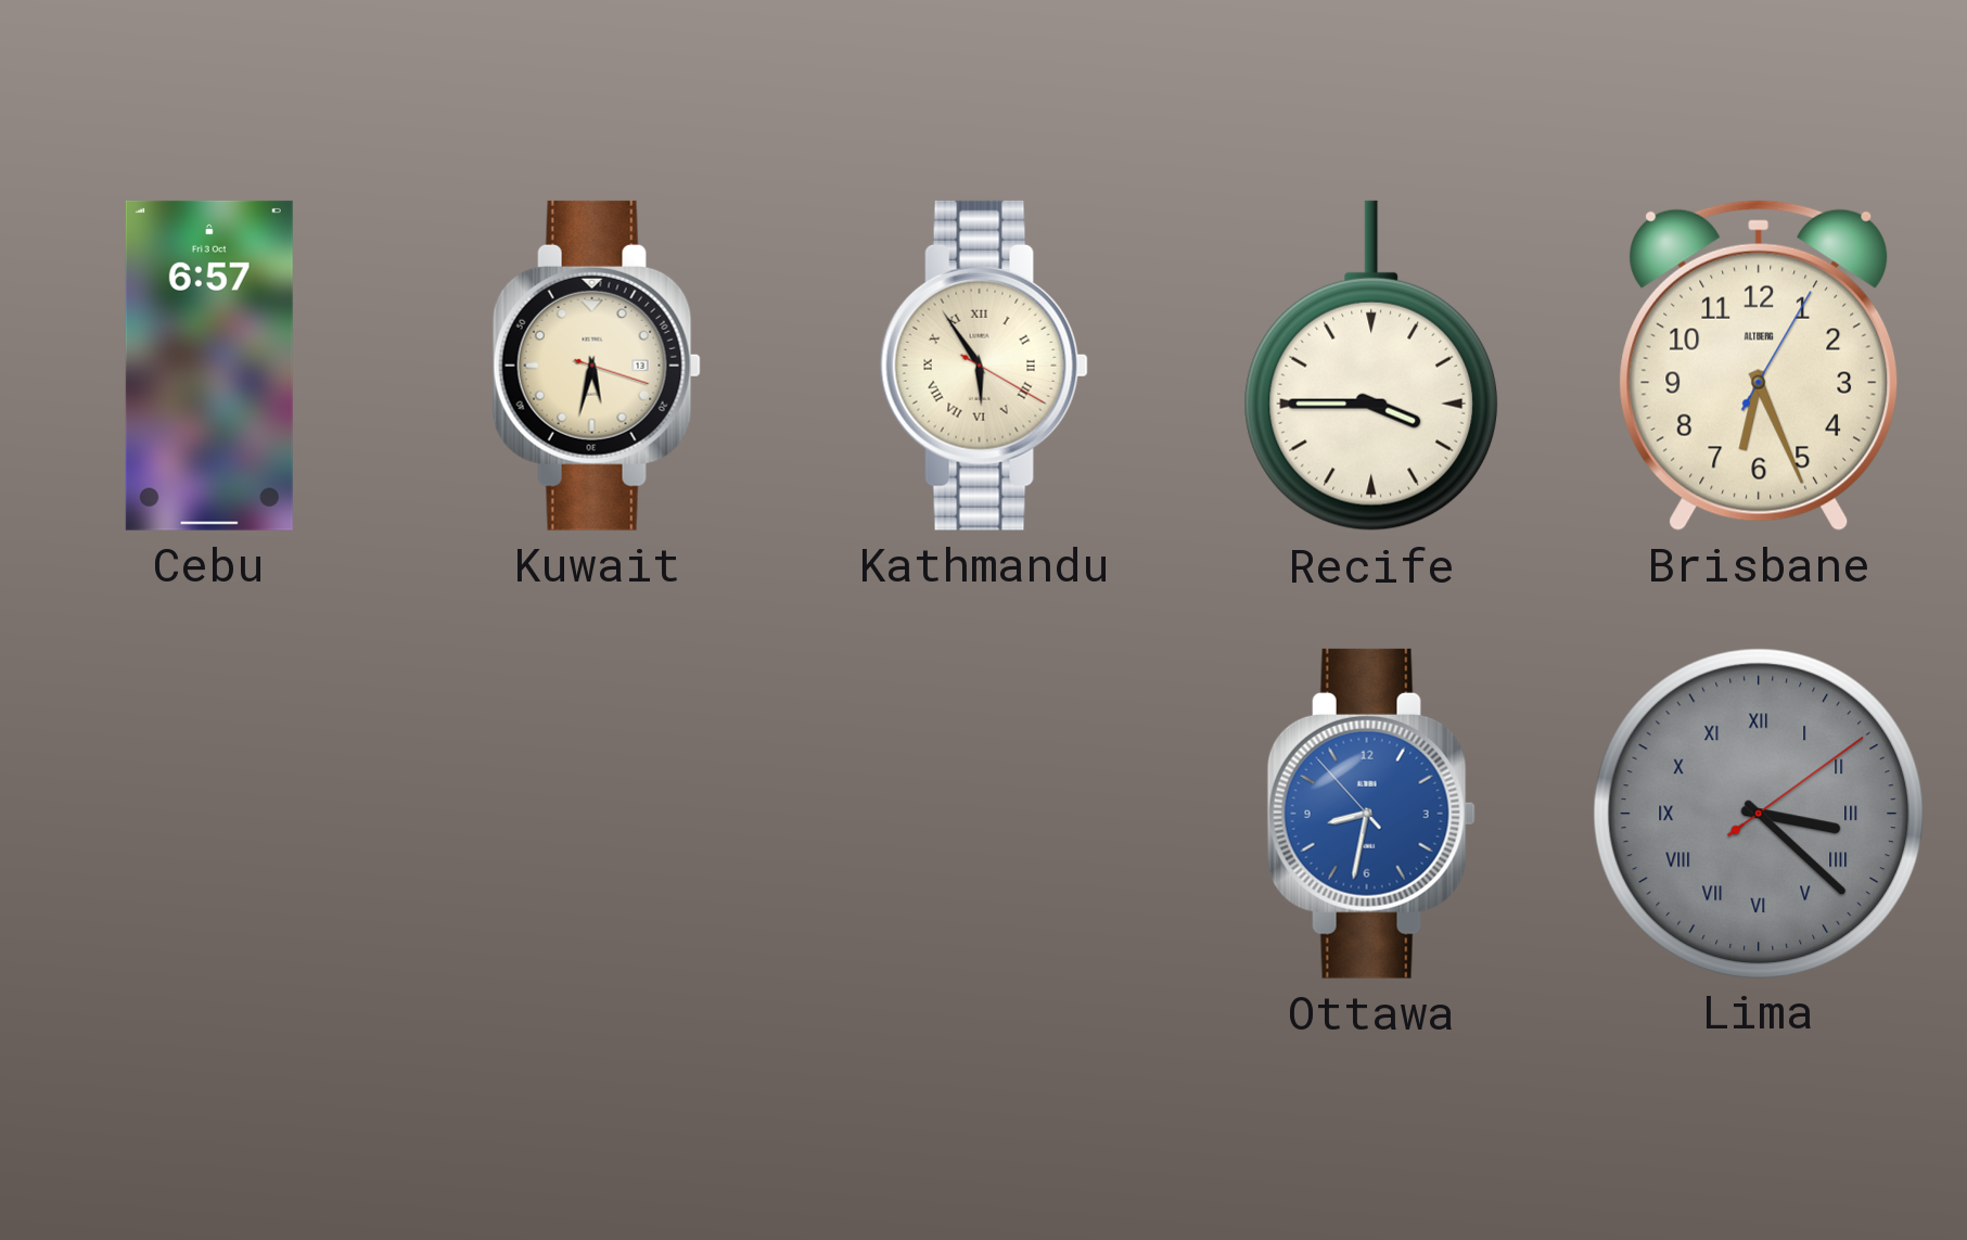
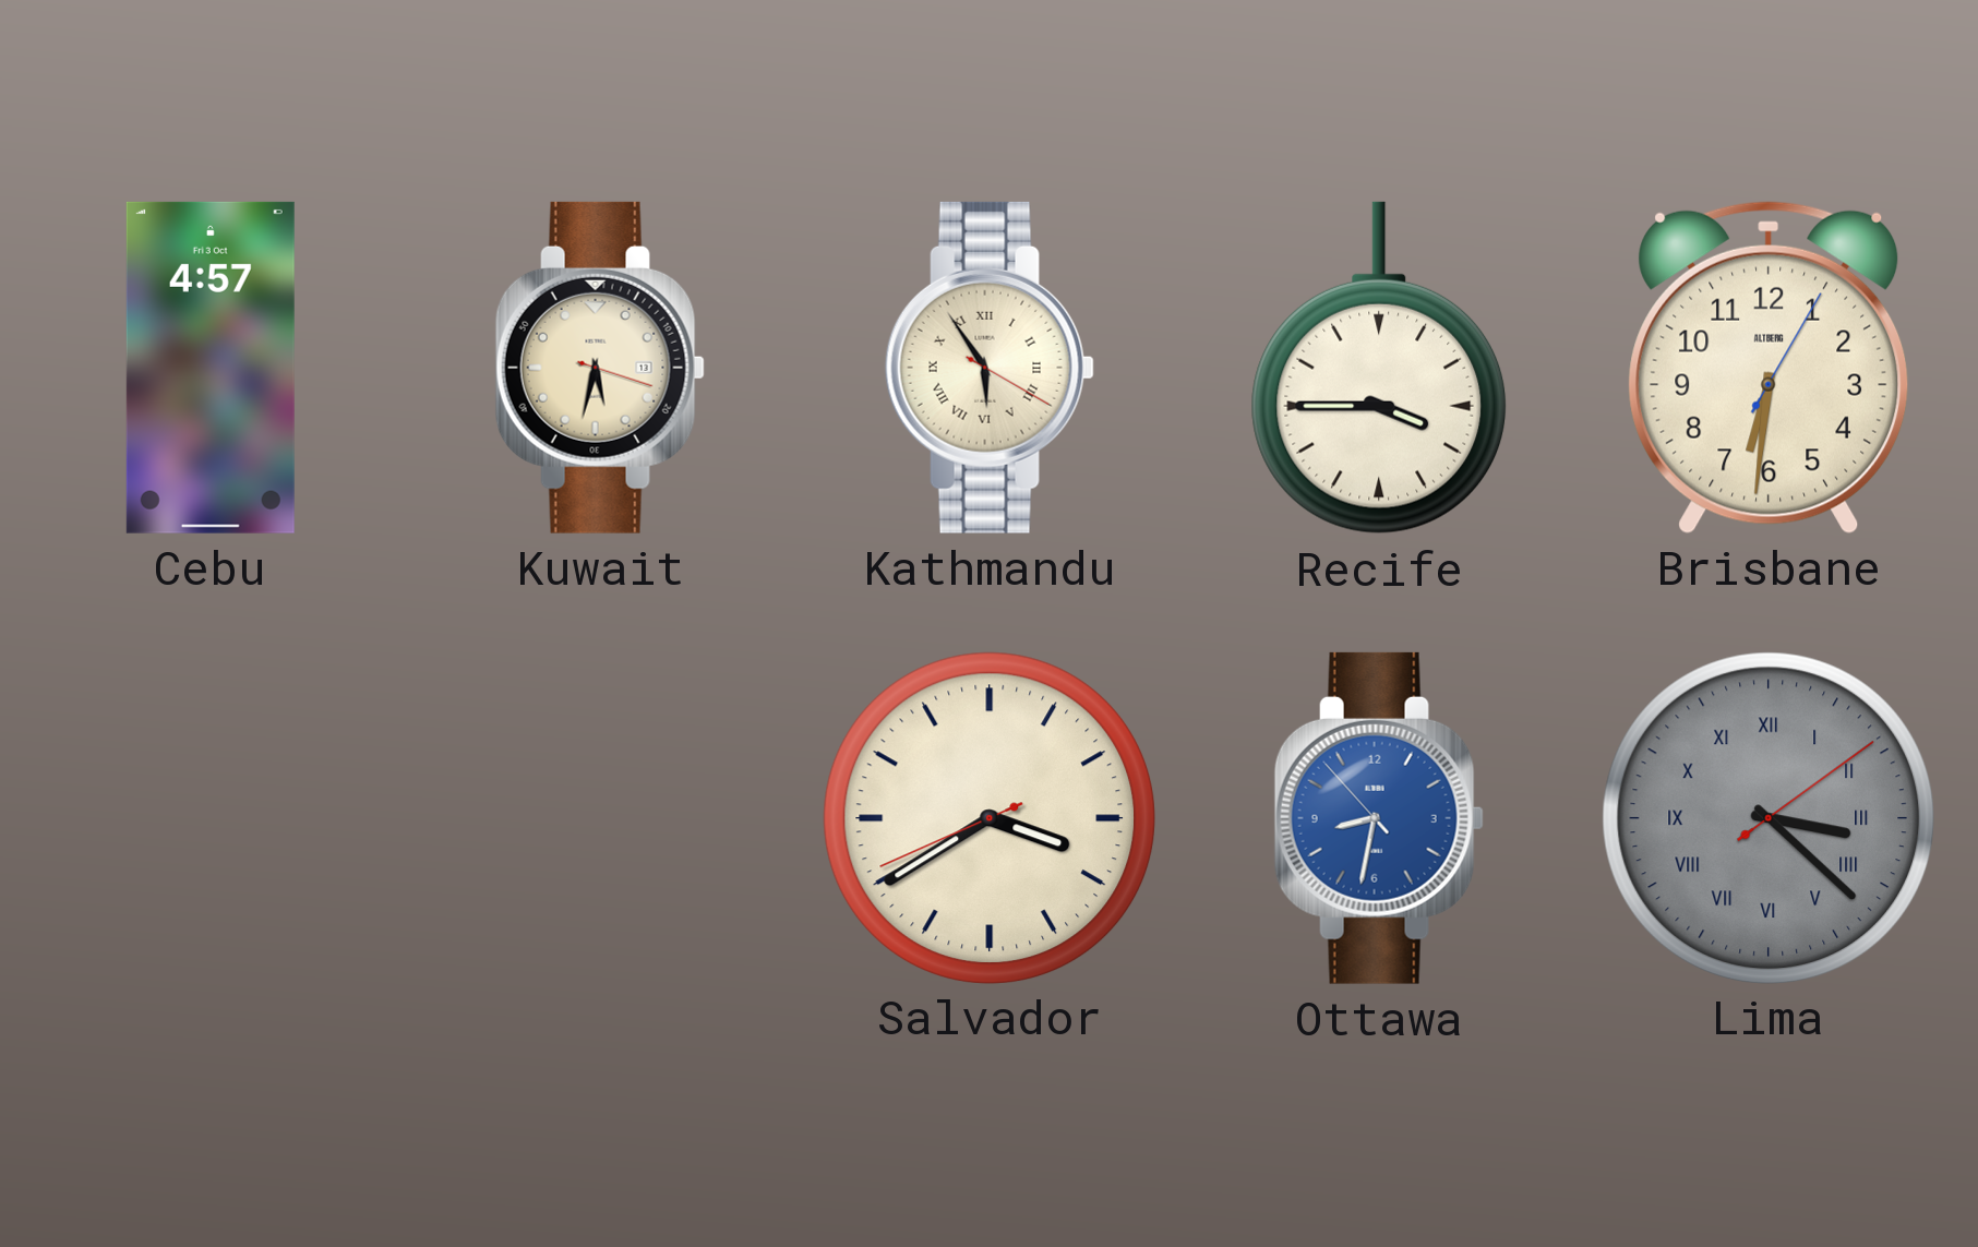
Cebu: 6:57 -> 4:57 (211, 368)
Brisbane: 6:26 -> 6:31 (1769, 368)
Salvador: none -> 3:39 (988, 817)
